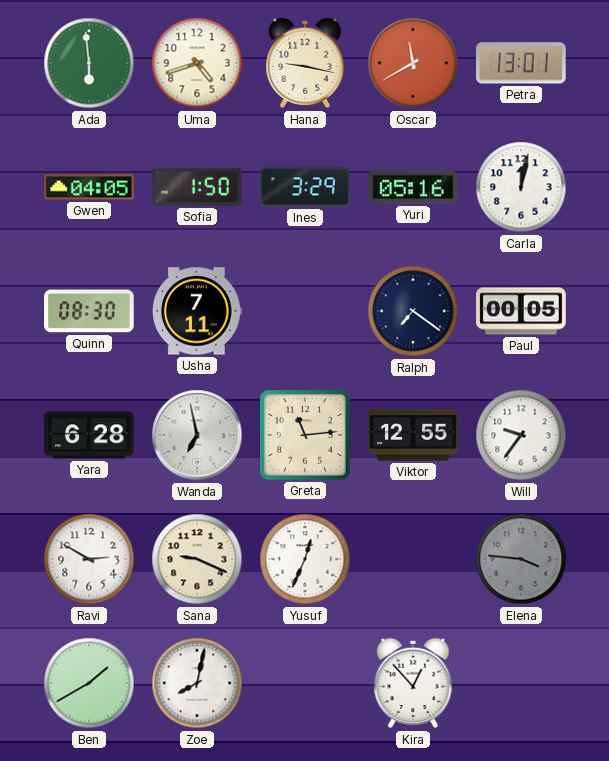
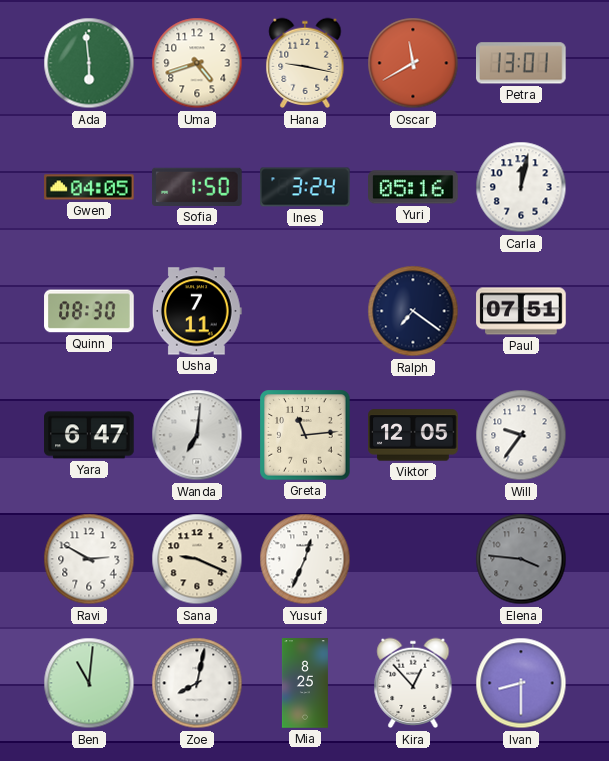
Ines: 3:29 -> 3:24 (305, 187)
Paul: 00:05 -> 07:51 (521, 311)
Yara: 6:28 -> 6:47 (89, 435)
Wanda: 6:58 -> 7:01 (197, 435)
Viktor: 12:55 -> 12:05 (413, 435)
Ben: 1:40 -> 11:01 (89, 683)
Mia: none -> 8:25 (305, 683)
Ivan: none -> 8:30 (521, 683)
